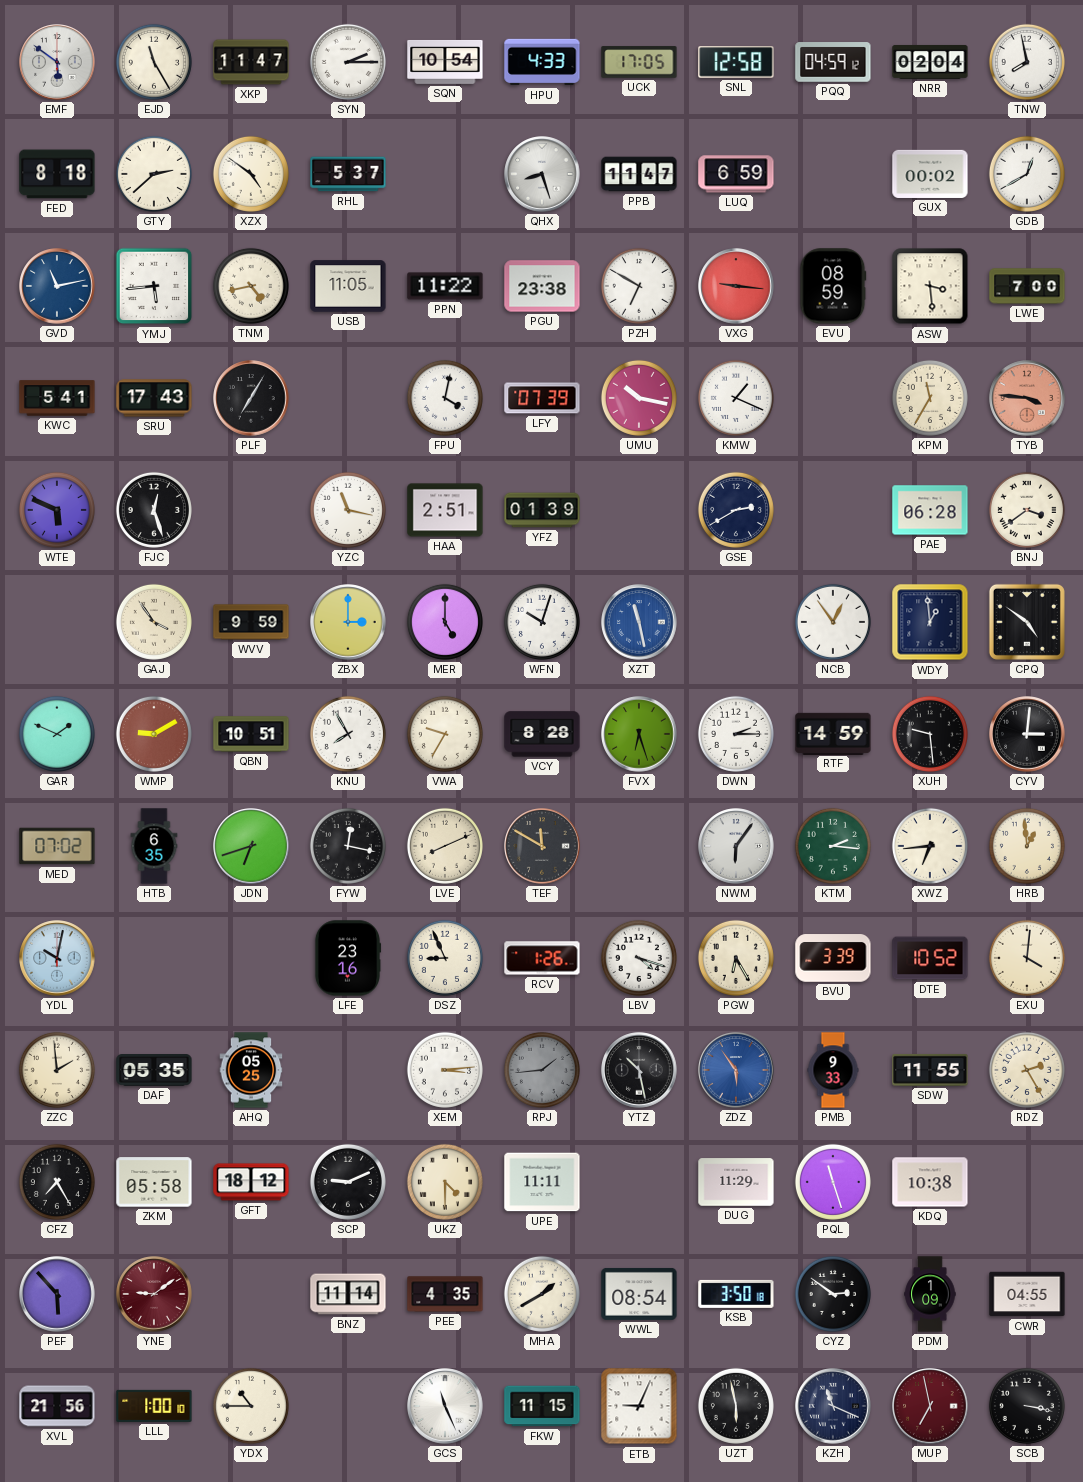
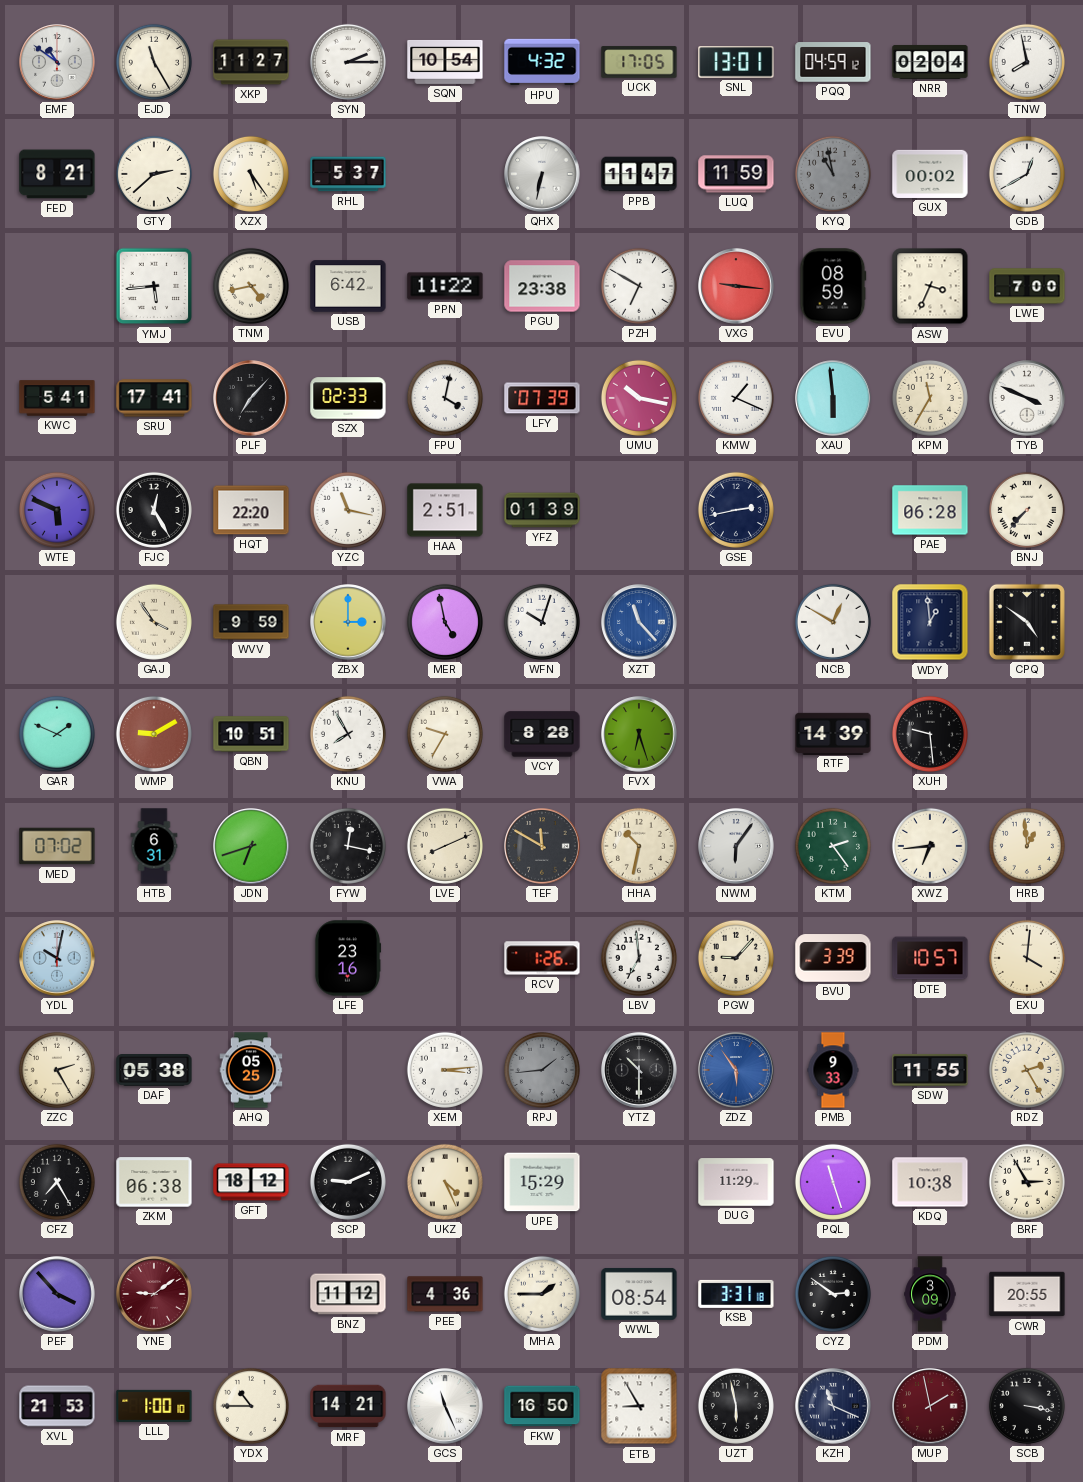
EMF: 5:51 -> 10:51 (57, 62)
XKP: 11:47 -> 11:27 (251, 62)
HPU: 4:33 -> 4:32 (542, 62)
SNL: 12:58 -> 13:01 (736, 62)
FED: 8:18 -> 8:21 (57, 174)
XZX: 4:51 -> 5:24 (251, 174)
QHX: 8:27 -> 6:32 (542, 174)
LUQ: 6:59 -> 11:59 (736, 174)
KYQ: none -> 10:58 (833, 174)
GVD: 11:13 -> none (57, 286)
USB: 11:05 -> 6:42 (348, 286)
ASW: 3:29 -> 3:34 (930, 286)
SRU: 17:43 -> 17:41 (154, 398)
PLF: 7:05 -> 7:07 (251, 398)
SZX: none -> 02:33 (348, 398)
XAU: none -> 5:59 (833, 398)
TYB: 3:46 -> 3:49 (1027, 398)
TYB dial: salmon -> white (1027, 398)
FJC: 12:27 -> 12:25 (154, 510)
HQT: none -> 22:20 (251, 510)
GSE: 2:40 -> 2:43 (736, 510)
BNJ: 3:39 -> 7:37 (1027, 510)
MER: 5:00 -> 4:58 (445, 622)
XZT: 11:28 -> 11:23 (639, 622)
NCB: 12:54 -> 12:50 (833, 622)
DWN: 2:15 -> none (736, 734)
RTF: 14:59 -> 14:39 (833, 733)
CYV: 3:01 -> none (1027, 734)
HTB: 6:35 -> 6:31 (154, 846)
HHA: none -> 10:32 (639, 846)
KTM: 2:16 -> 2:24 (833, 846)
DSZ: 8:56 -> none (445, 958)
LBV: 4:18 -> 6:59 (639, 958)
PGW: 6:25 -> 9:07 (736, 958)
DTE: 10:52 -> 10:57 (930, 958)
ZZC: 1:59 -> 2:25 (57, 1070)
DAF: 05:35 -> 05:38 (154, 1071)
YTZ: 10:28 -> 10:30 (639, 1070)
ZKM: 05:58 -> 06:38 (154, 1182)
UKZ: 4:30 -> 4:26 (445, 1182)
UPE: 11:11 -> 15:29 (542, 1182)
BRF: none -> 2:55 (1027, 1182)
PEF: 5:53 -> 3:53 (57, 1294)
BNZ: 11:14 -> 11:12 (348, 1294)
PEE: 4:35 -> 4:36 (445, 1294)
MHA: 1:40 -> 1:45 (542, 1294)
KSB: 3:50 -> 3:31 (736, 1294)
PDM: 1:09 -> 3:09 (930, 1294)
CWR: 04:55 -> 20:55 (1027, 1294)
XVL: 21:56 -> 21:53 (57, 1406)
MRF: none -> 14:21 (348, 1406)
FKW: 11:15 -> 16:50 (542, 1406)
ETB: 9:04 -> 8:55 (639, 1406)
MUP: 6:58 -> 1:58 (930, 1406)
